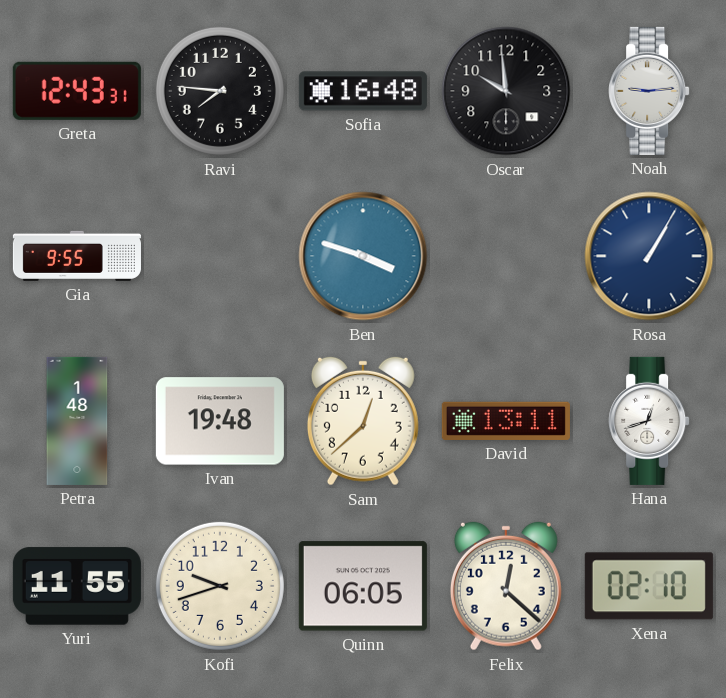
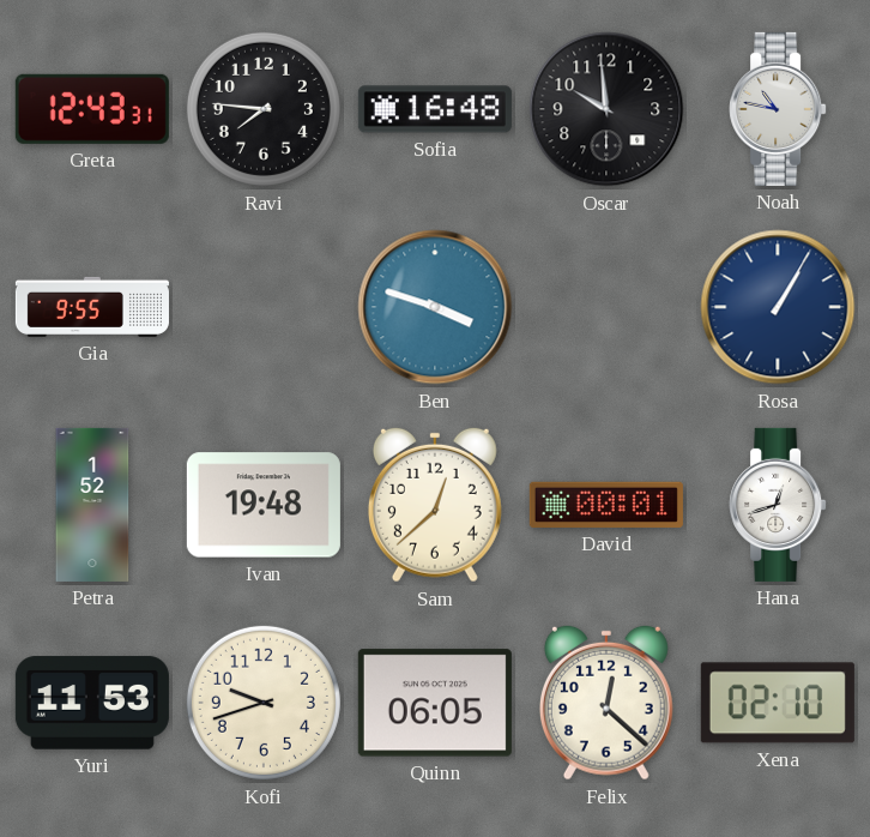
Noah: 9:14 -> 10:47 (778, 109)
Petra: 1:48 -> 1:52 (92, 505)
David: 13:11 -> 00:01 (606, 505)
Yuri: 11:55 -> 11:53 (92, 703)
